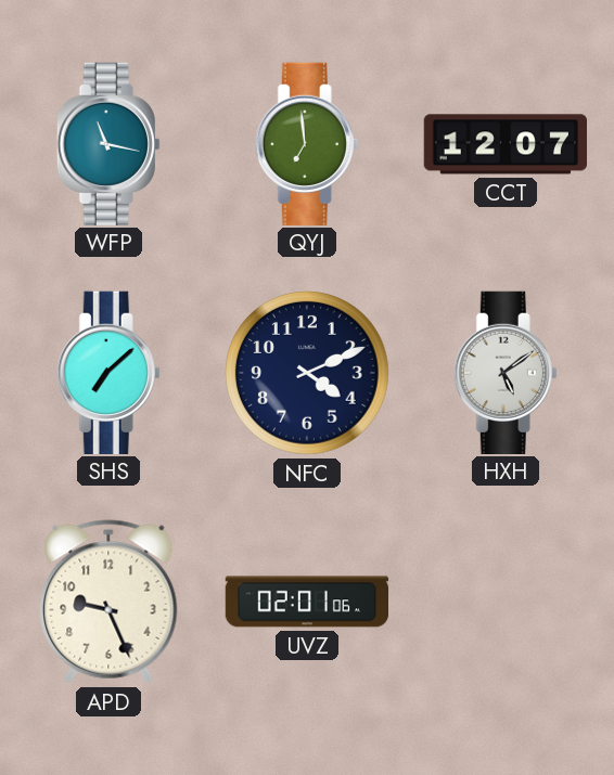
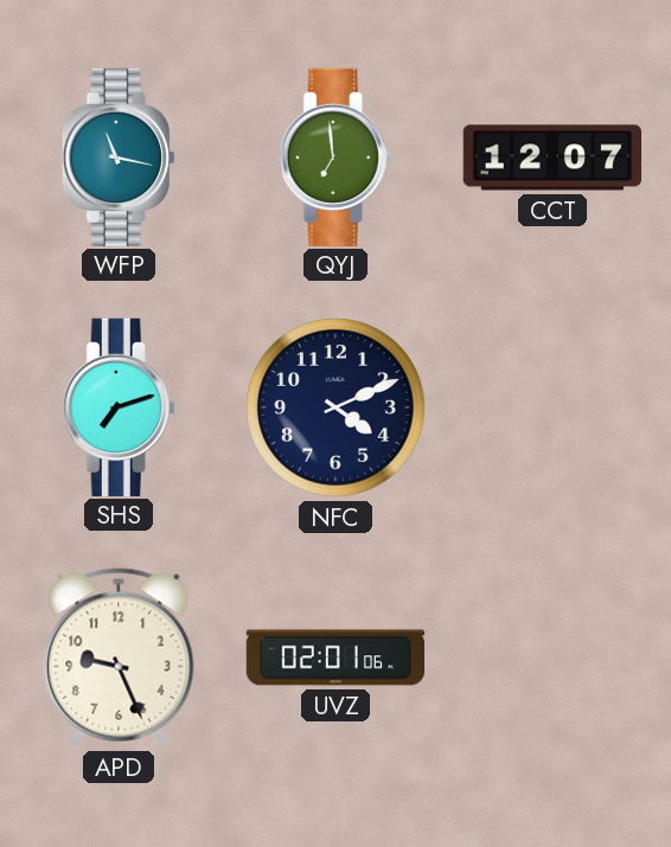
SHS: 7:08 -> 7:12 (119, 406)
HXH: 5:09 -> none (506, 372)
